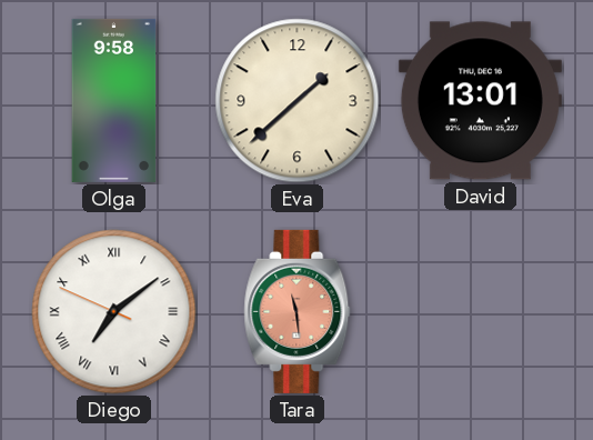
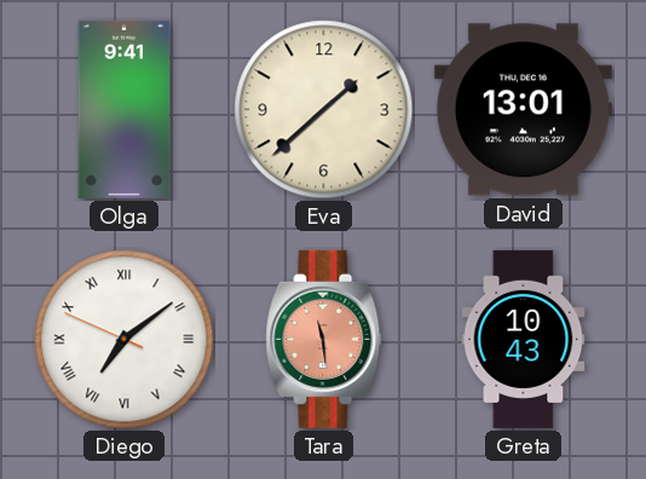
Olga: 9:58 -> 9:41 (125, 109)
Greta: none -> 10:43 (524, 339)
